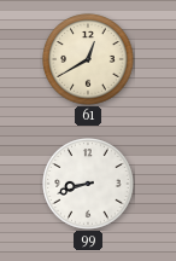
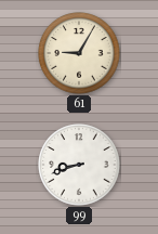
61: 12:40 -> 9:05 (79, 53)
